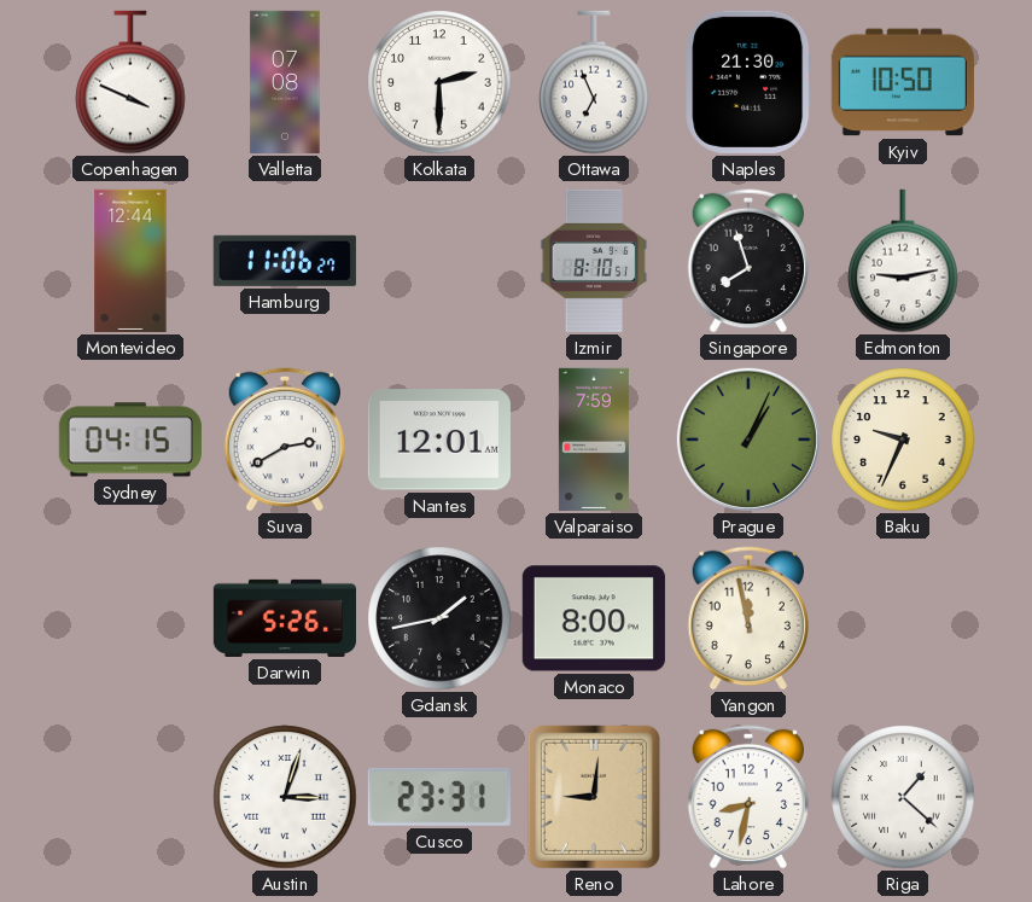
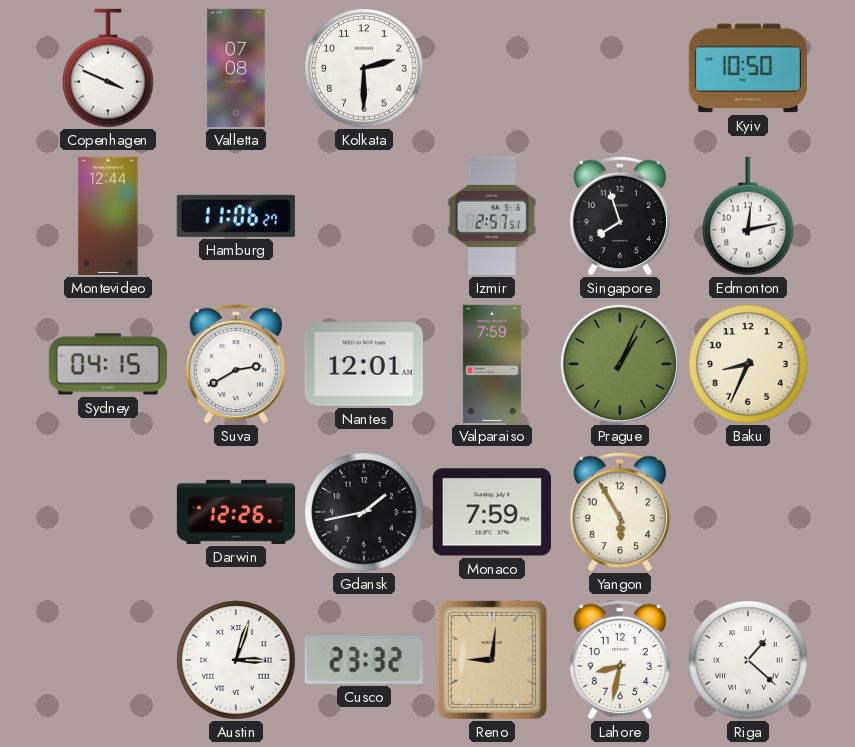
Ottawa: 6:56 -> none (594, 82)
Naples: 21:30 -> none (748, 82)
Izmir: 8:10 -> 2:57 (492, 216)
Edmonton: 9:13 -> 12:13 (748, 216)
Baku: 9:34 -> 8:34 (748, 364)
Darwin: 5:26 -> 12:26 (235, 512)
Monaco: 8:00 -> 7:59 (492, 512)
Yangon: 11:58 -> 5:55 (620, 512)
Cusco: 23:31 -> 23:32 (364, 660)
